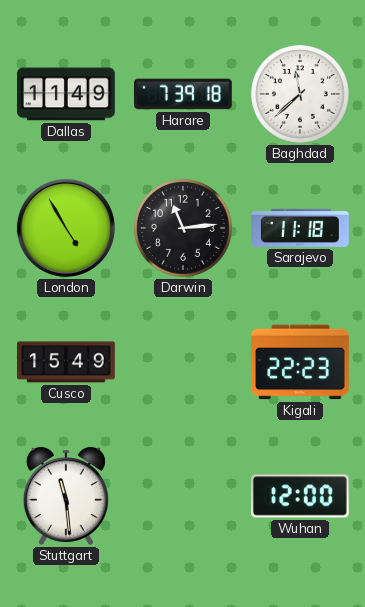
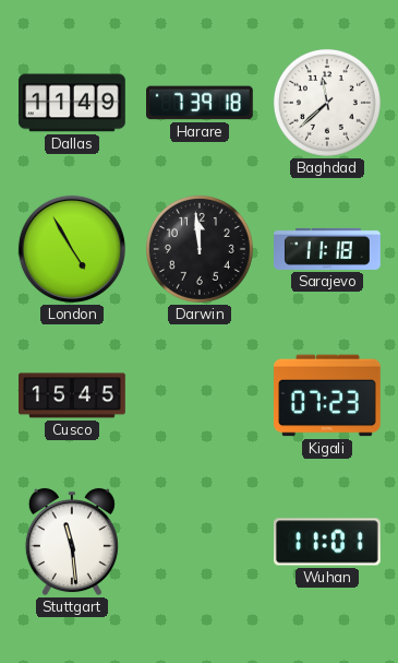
Darwin: 11:14 -> 11:59 (200, 249)
Cusco: 15:49 -> 15:45 (72, 395)
Kigali: 22:23 -> 07:23 (328, 395)
Wuhan: 12:00 -> 11:01 (328, 542)
